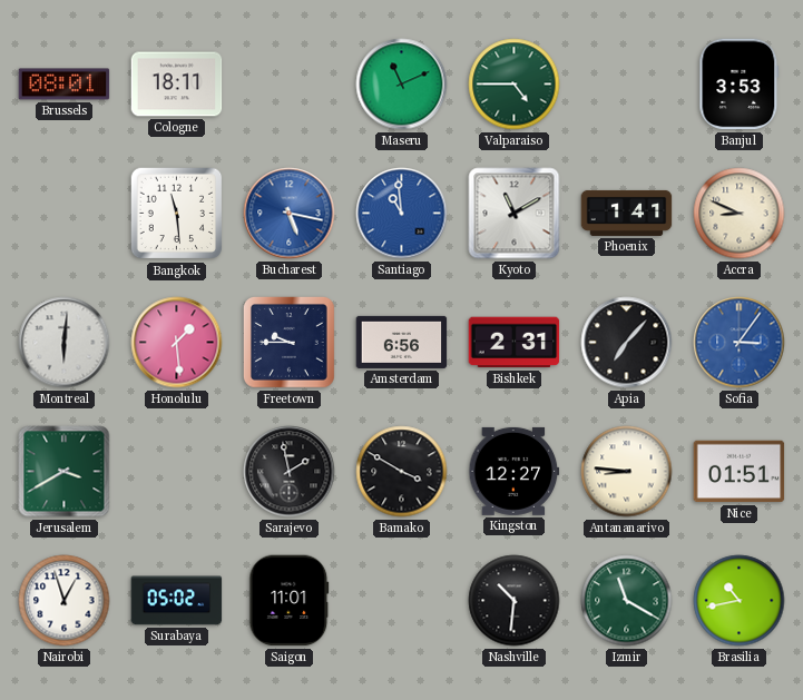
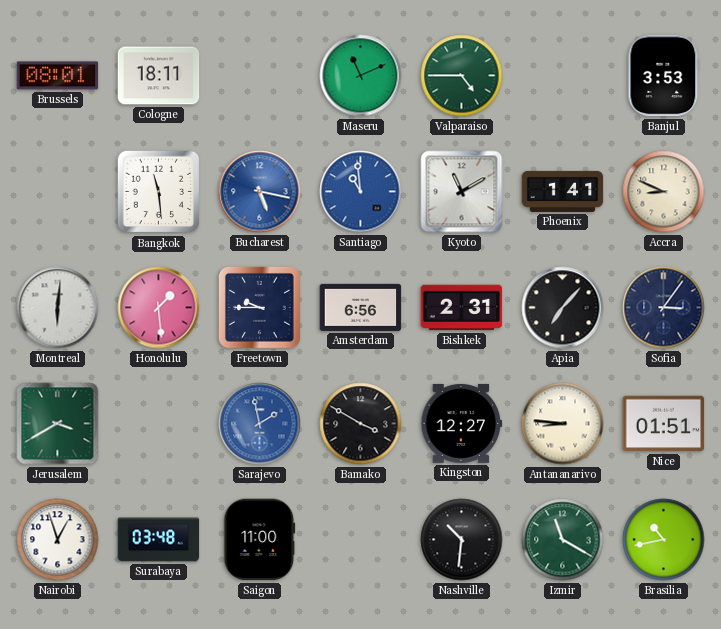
Sofia dial: blue -> navy (664, 308)
Sarajevo dial: black -> blue (260, 424)
Surabaya: 05:02 -> 03:48 (159, 540)
Saigon: 11:01 -> 11:00 (260, 540)
